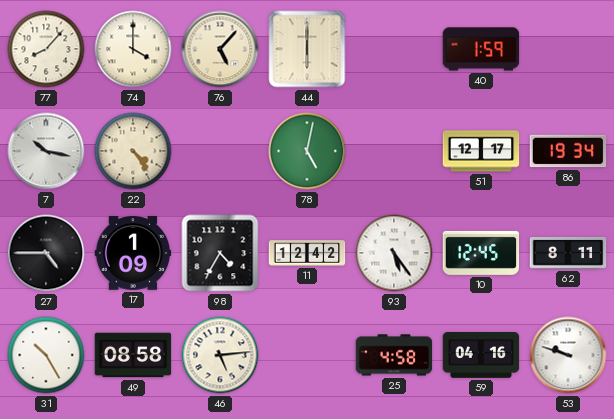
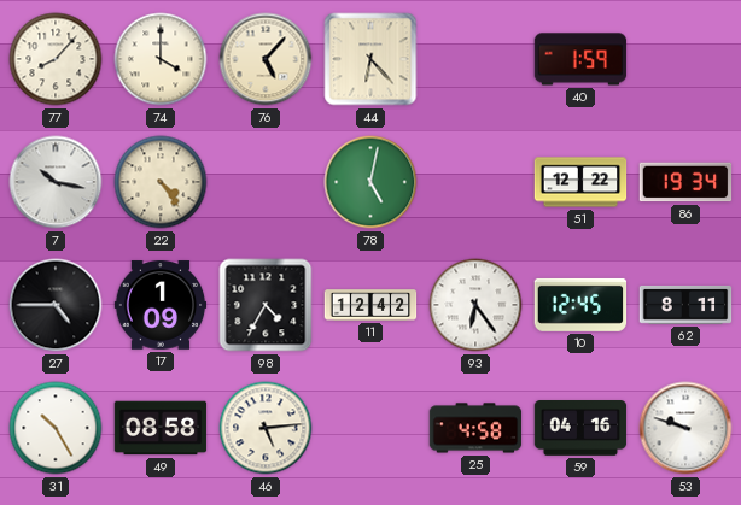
44: 6:00 -> 6:23 (370, 59)
51: 12:17 -> 12:22 (580, 182)
93: 5:24 -> 6:24 (475, 305)
